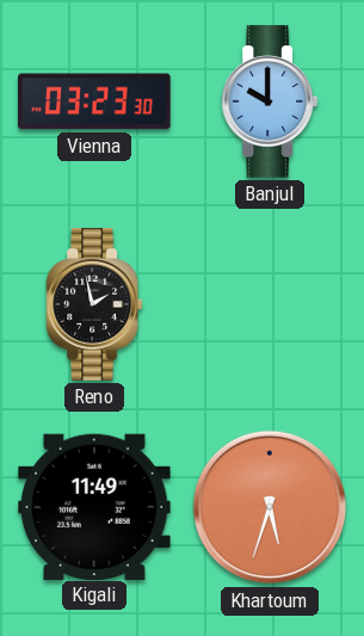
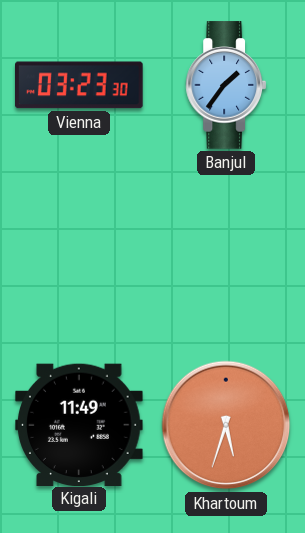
Banjul: 10:00 -> 1:36 (225, 85)
Reno: 1:58 -> none (93, 304)
